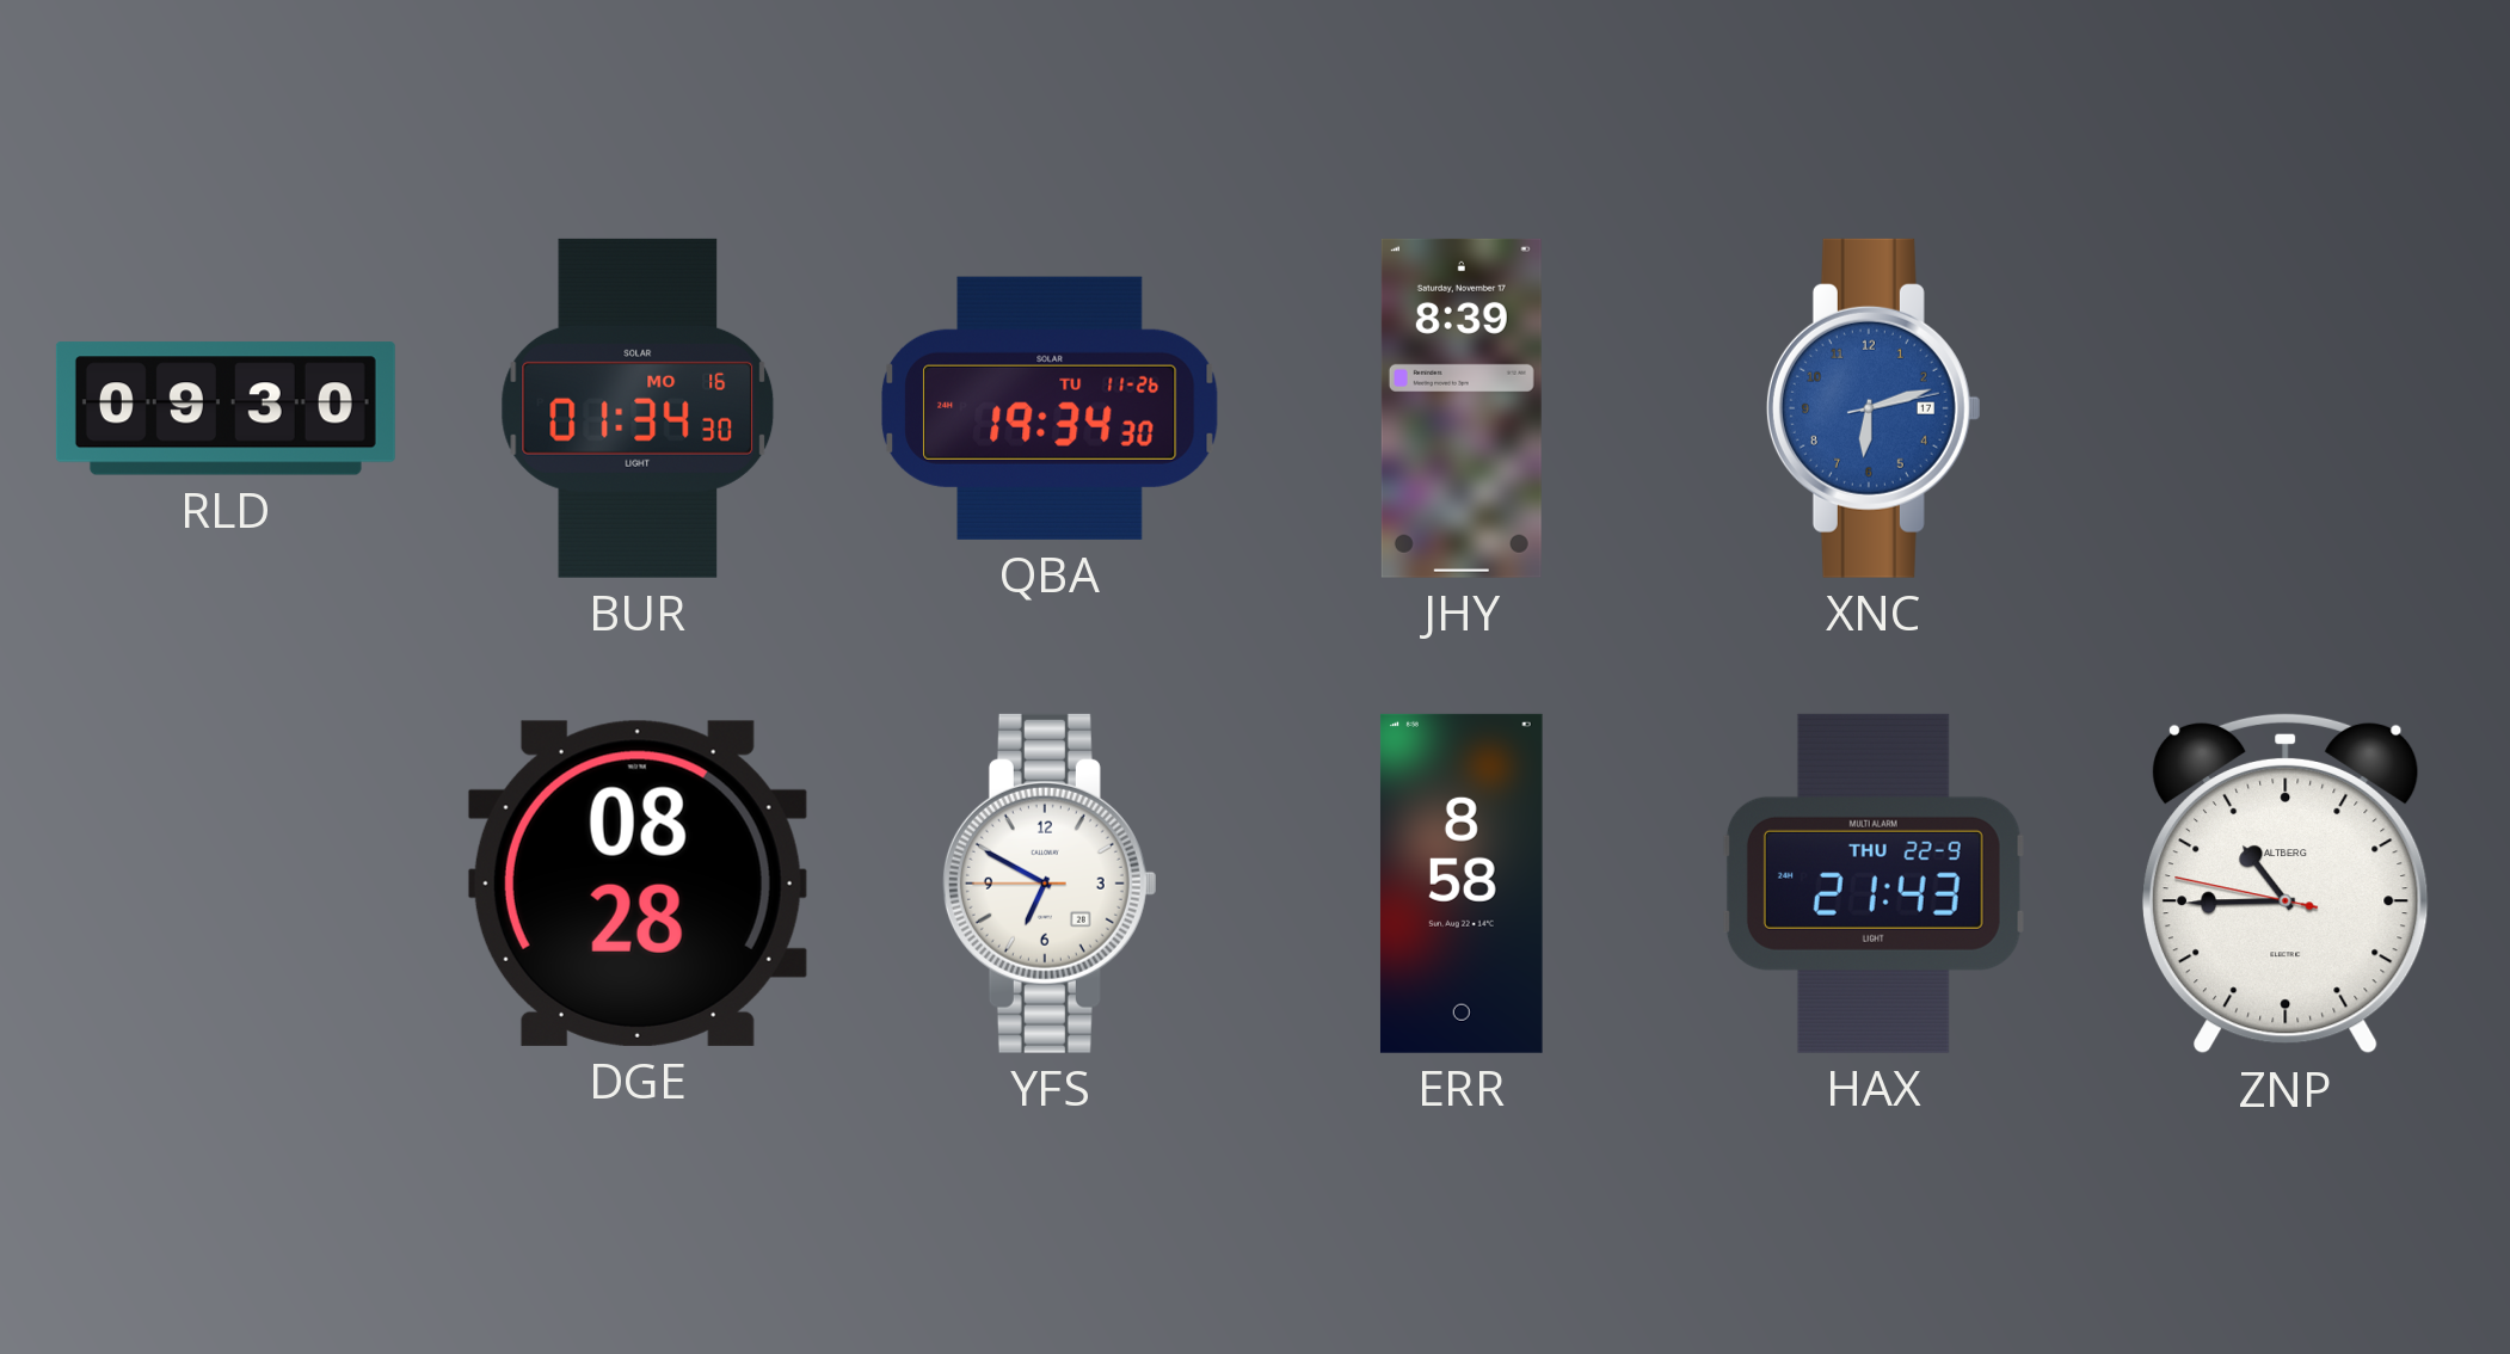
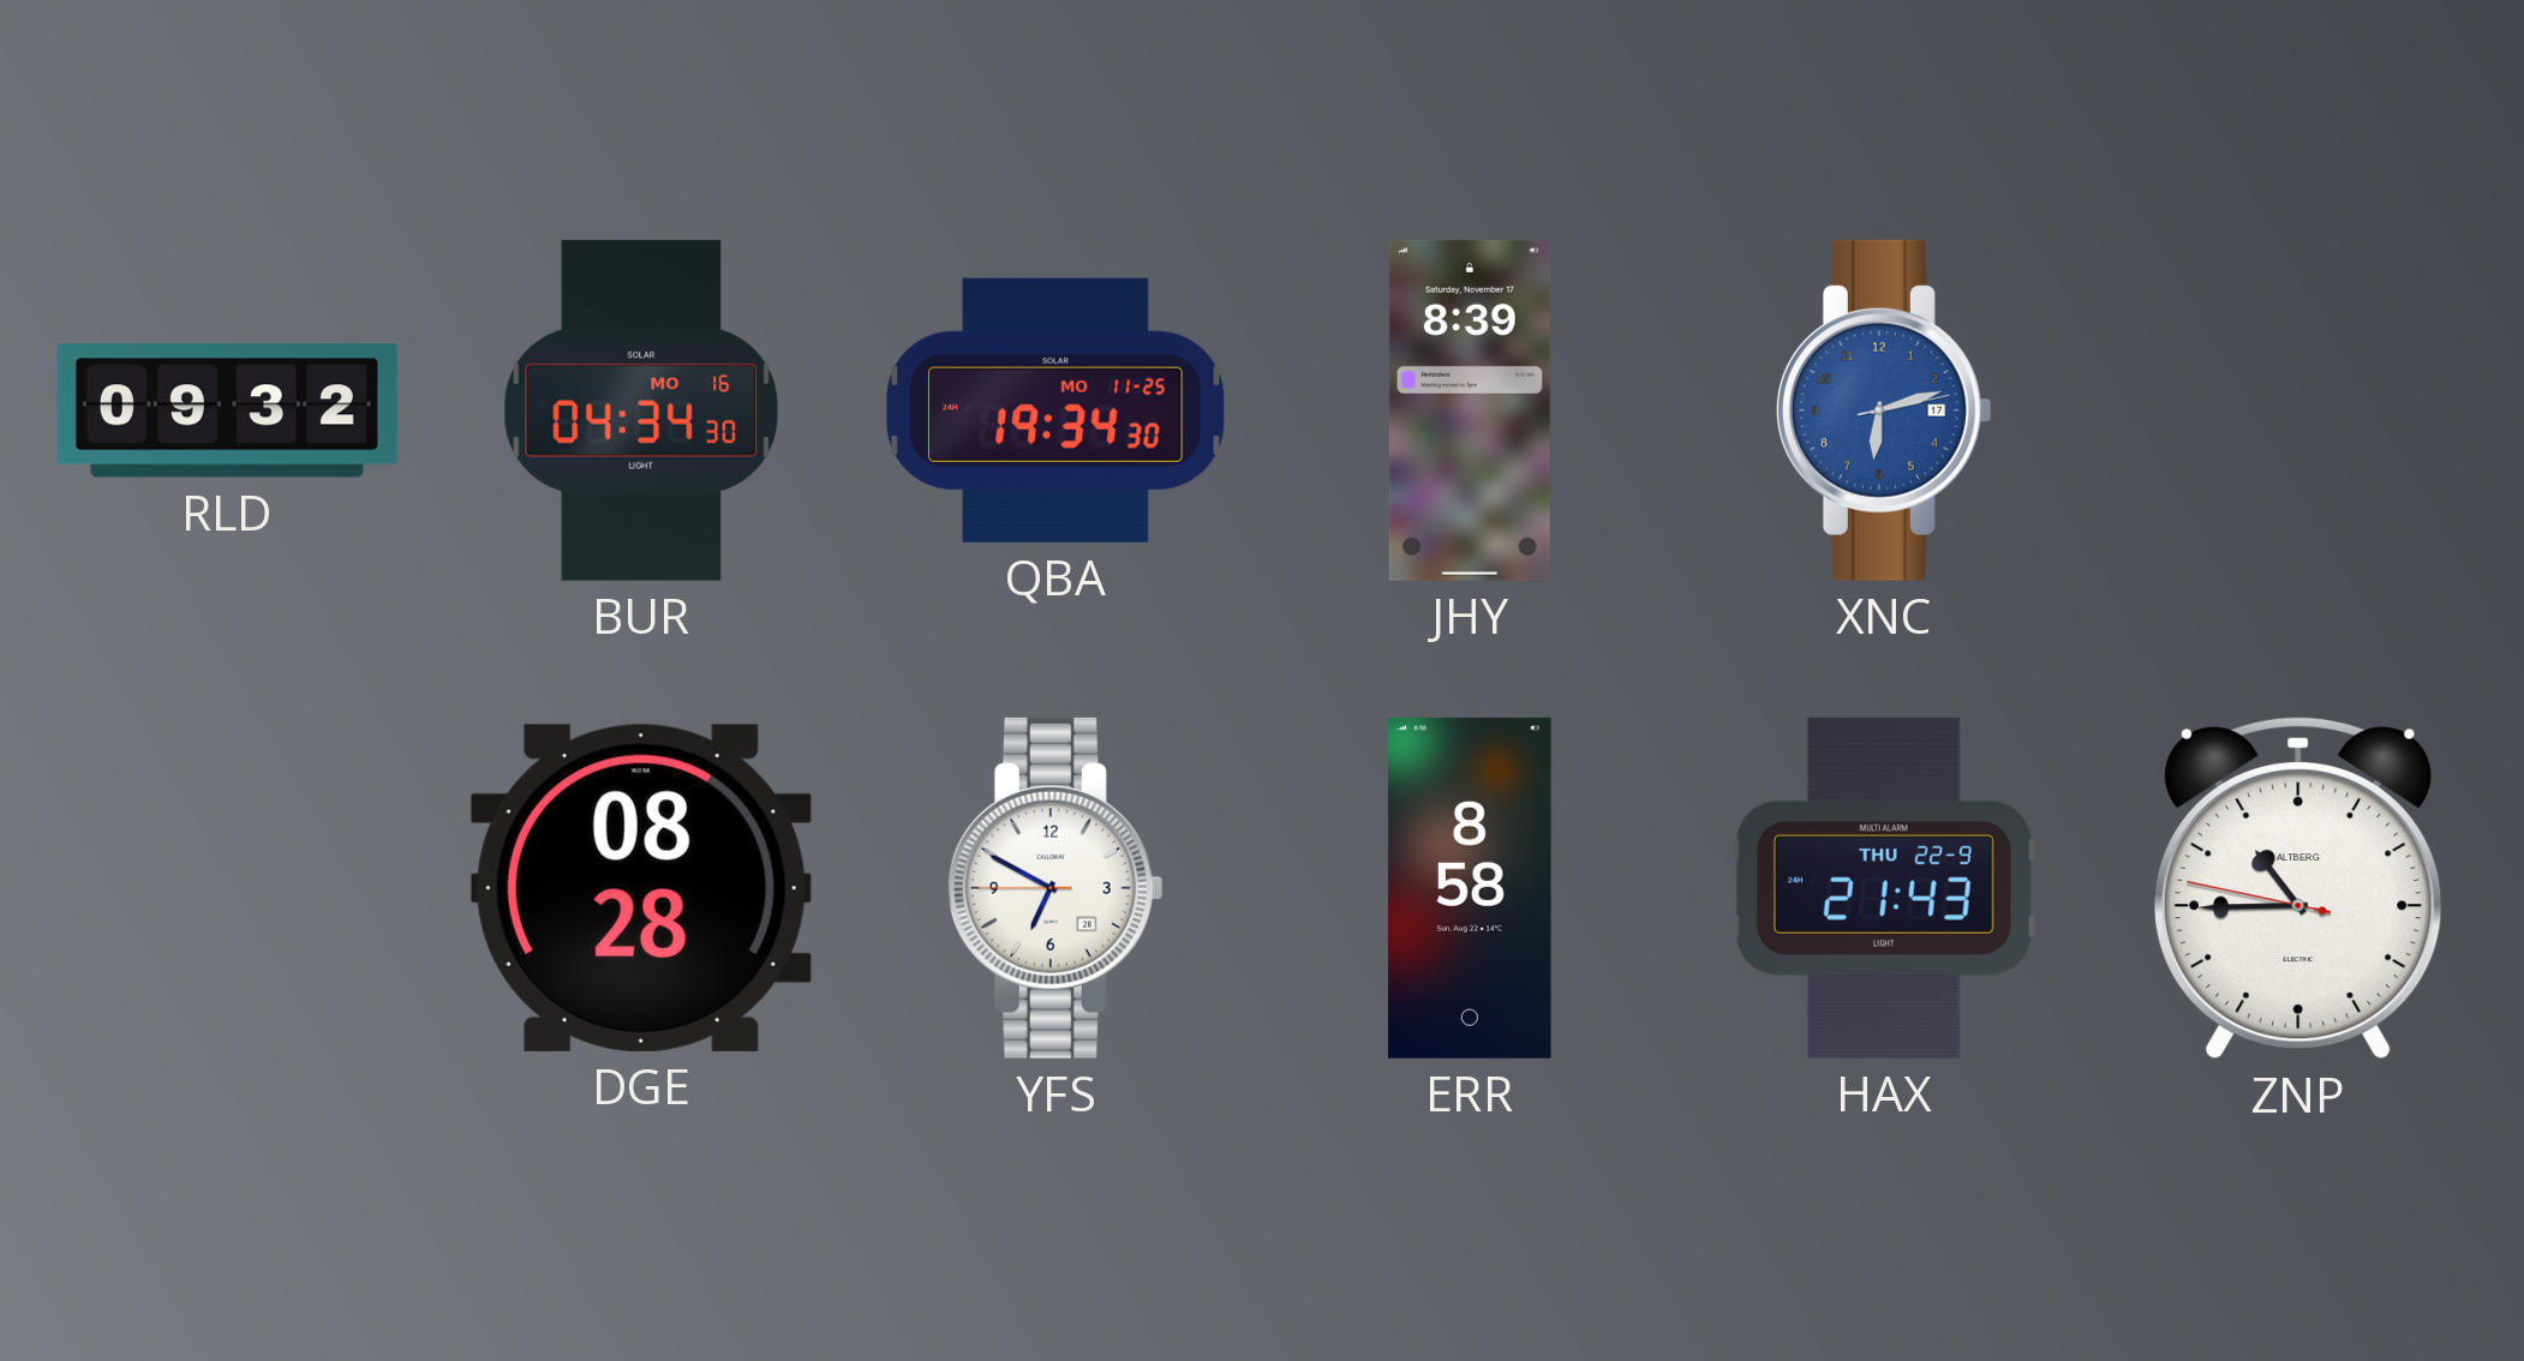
RLD: 09:30 -> 09:32 (227, 410)
BUR: 01:34 -> 04:34 (641, 410)
QBA date: TU 11-26 -> MO 11-25 (1057, 410)
